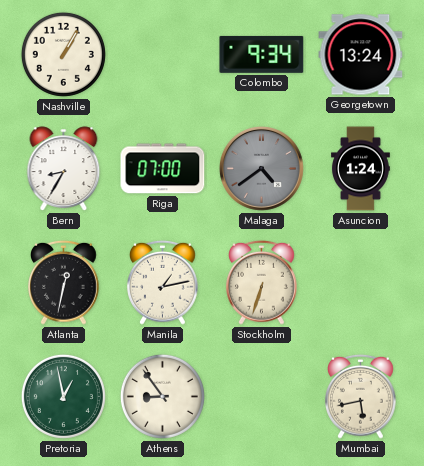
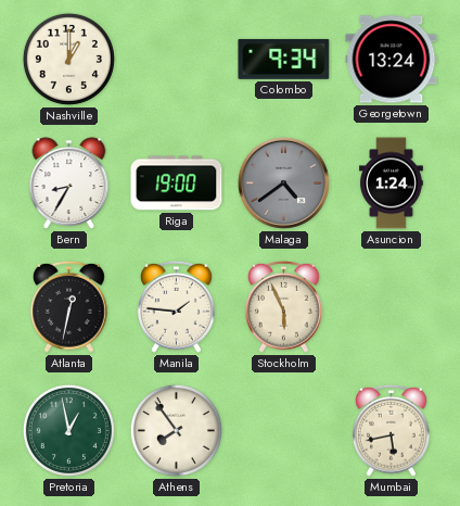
Nashville: 1:05 -> 1:00 (68, 59)
Riga: 07:00 -> 19:00 (177, 184)
Manila: 1:13 -> 1:46 (177, 306)
Stockholm: 6:33 -> 5:56 (284, 306)
Athens: 8:54 -> 7:54 (176, 430)
